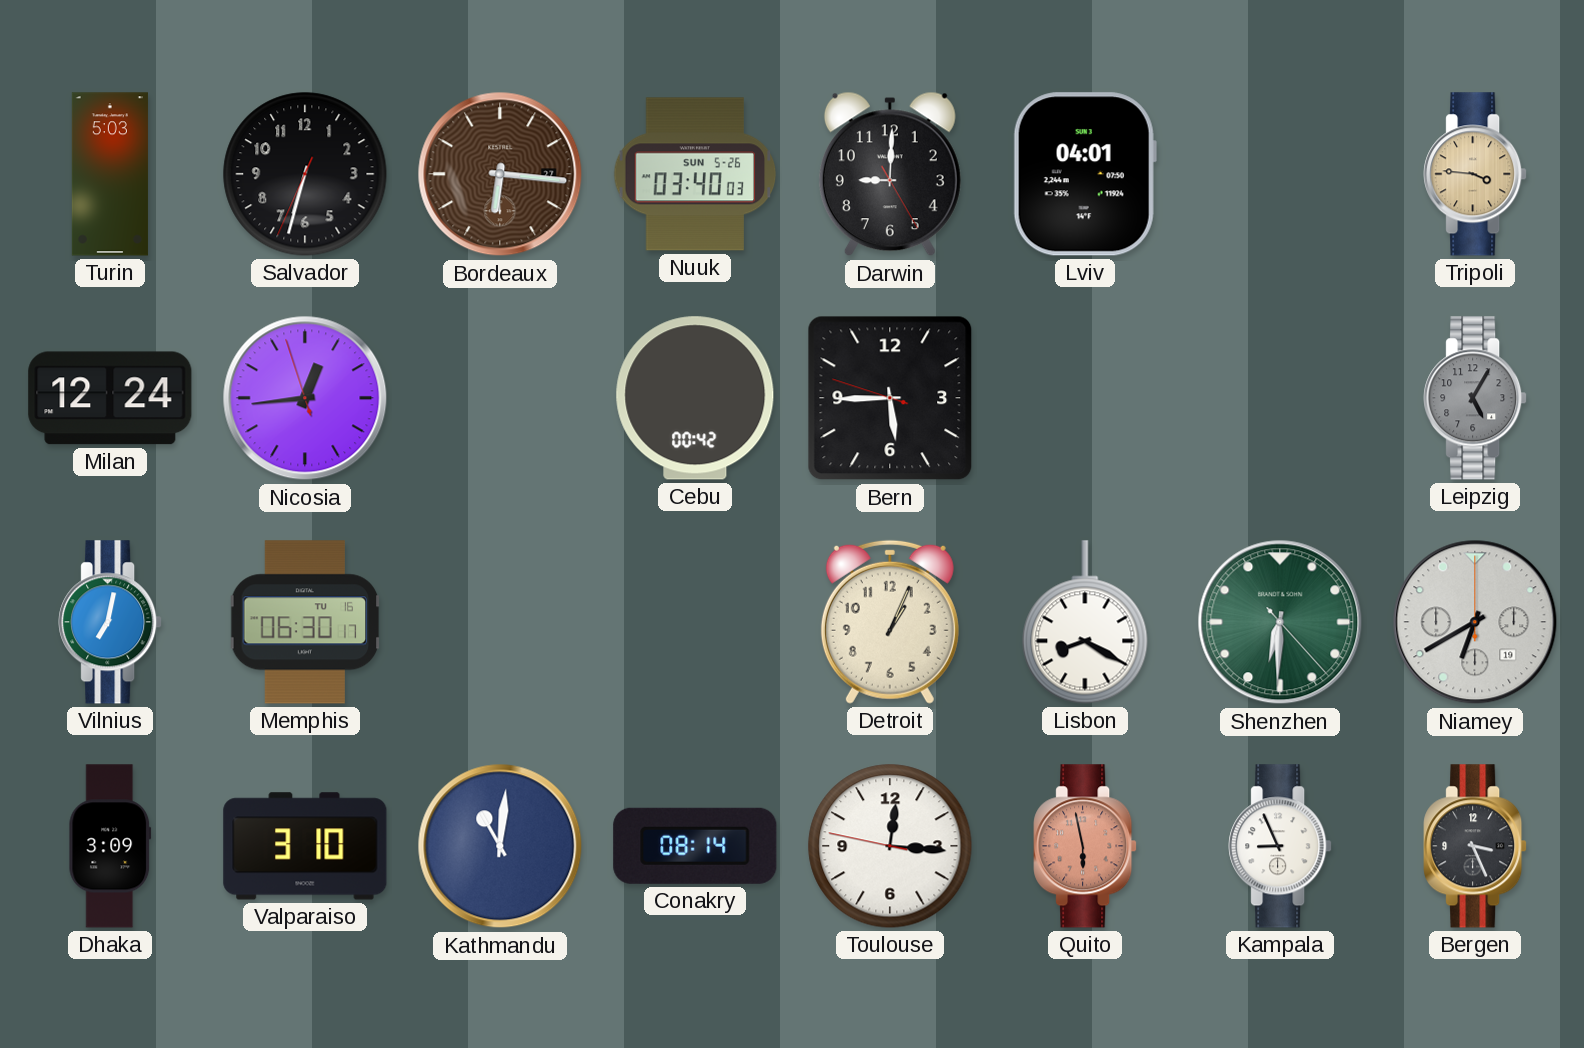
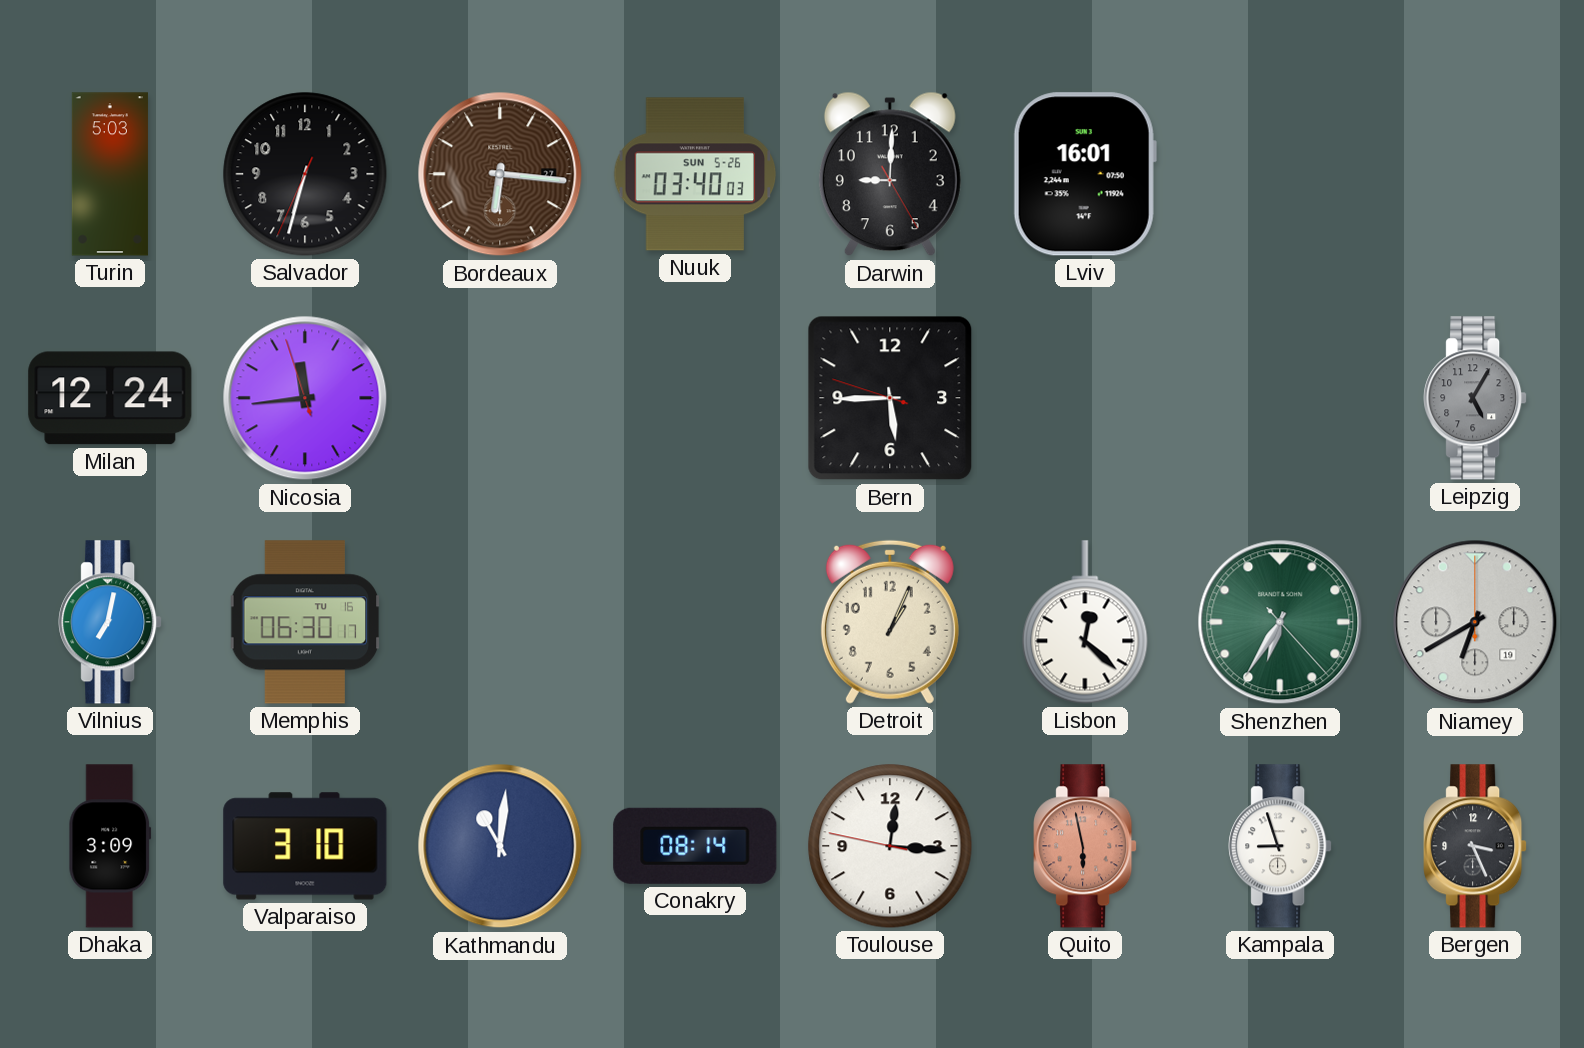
Lviv: 04:01 -> 16:01 (1085, 174)
Tripoli: 3:46 -> none (1475, 174)
Nicosia: 12:43 -> 11:43 (305, 398)
Cebu: 00:42 -> none (695, 398)
Lisbon: 8:20 -> 12:22 (1085, 622)
Shenzhen: 6:30 -> 6:35 (1280, 622)
Kampala: 8:56 -> 8:57 (1280, 846)
